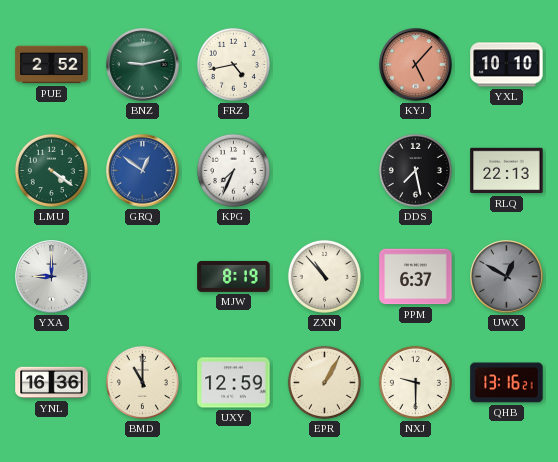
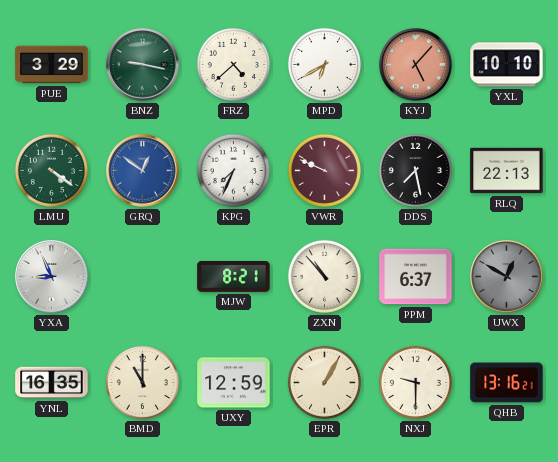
PUE: 2:52 -> 3:29 (52, 65)
BNZ: 9:13 -> 9:17 (143, 65)
FRZ: 4:43 -> 4:38 (233, 64)
MPD: none -> 6:40 (324, 64)
VWR: none -> 9:49 (324, 170)
YXA: 9:00 -> 8:56 (52, 277)
MJW: 8:19 -> 8:21 (234, 276)
YNL: 16:36 -> 16:35 (52, 383)
